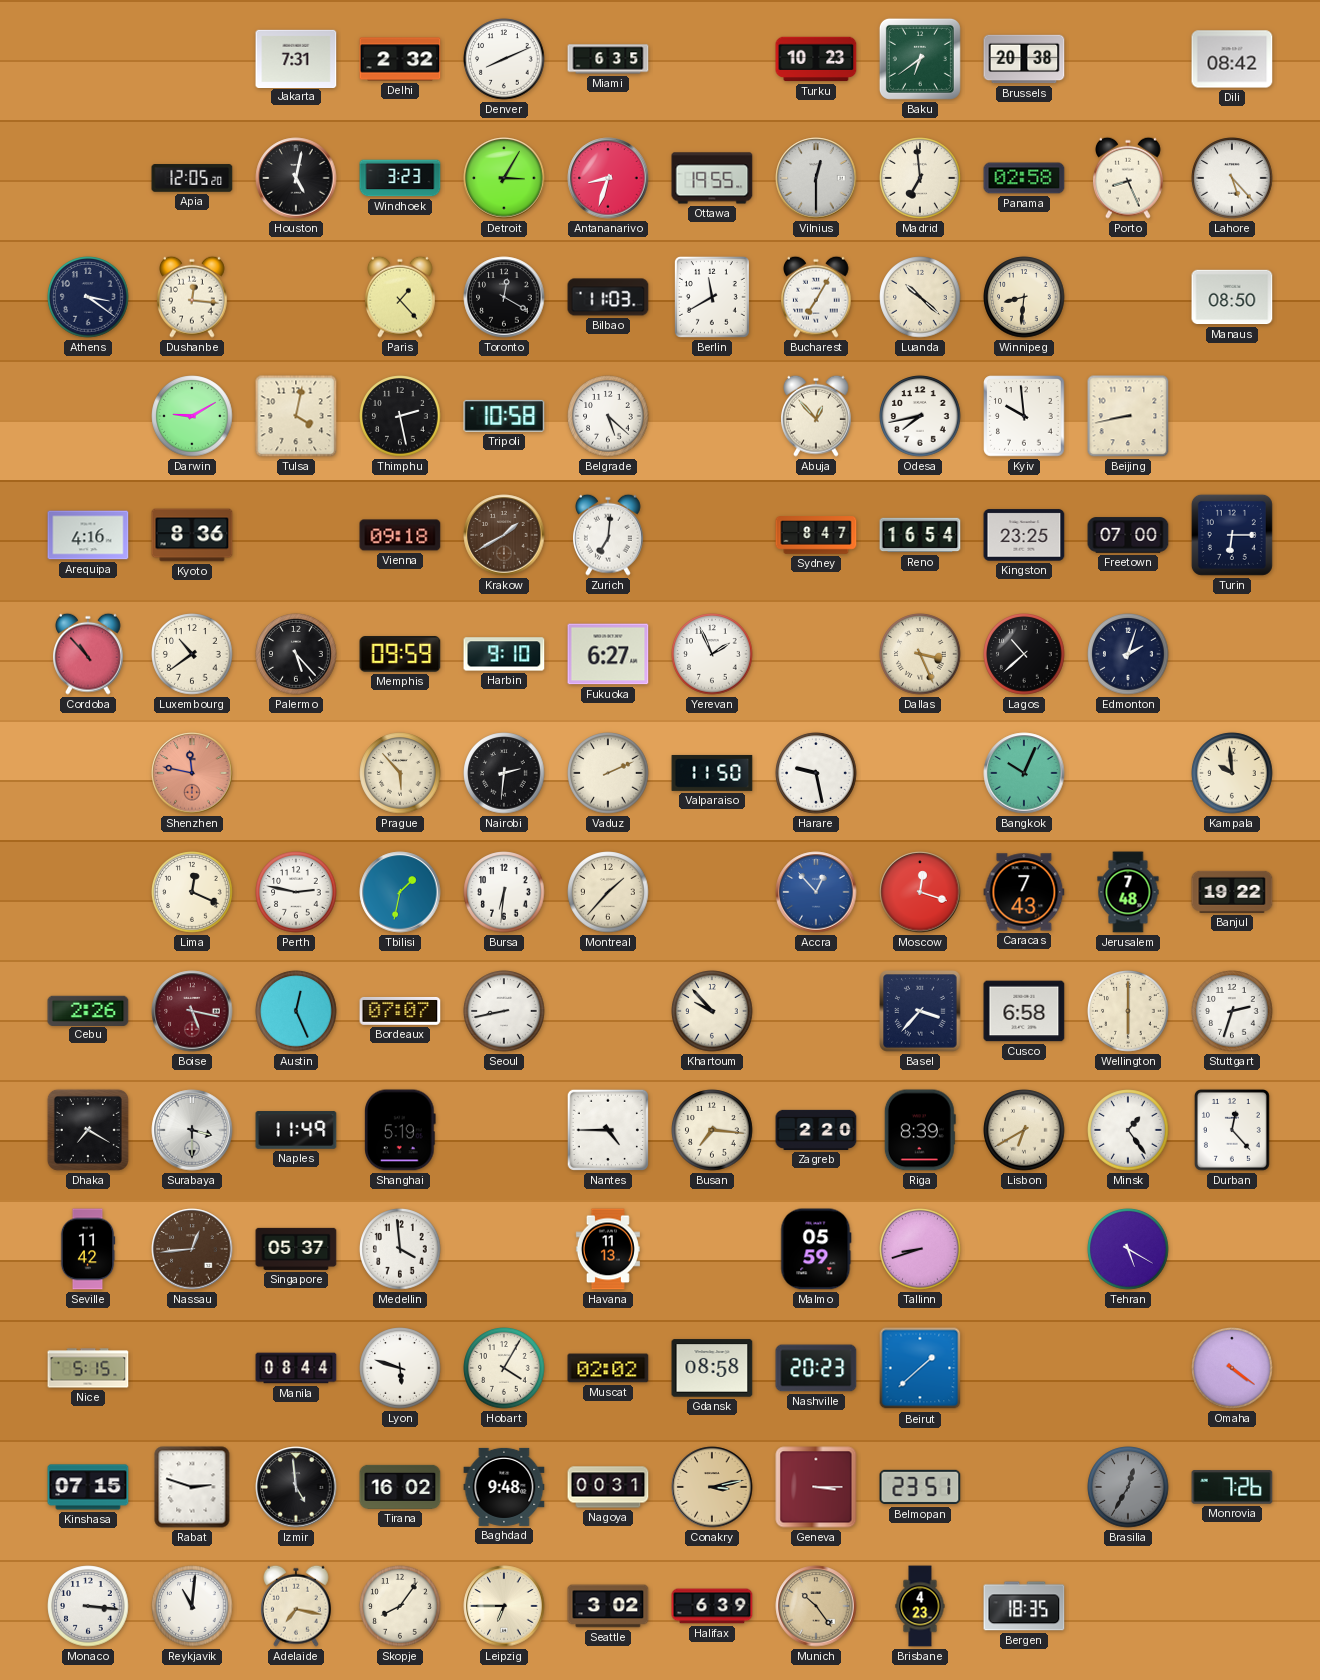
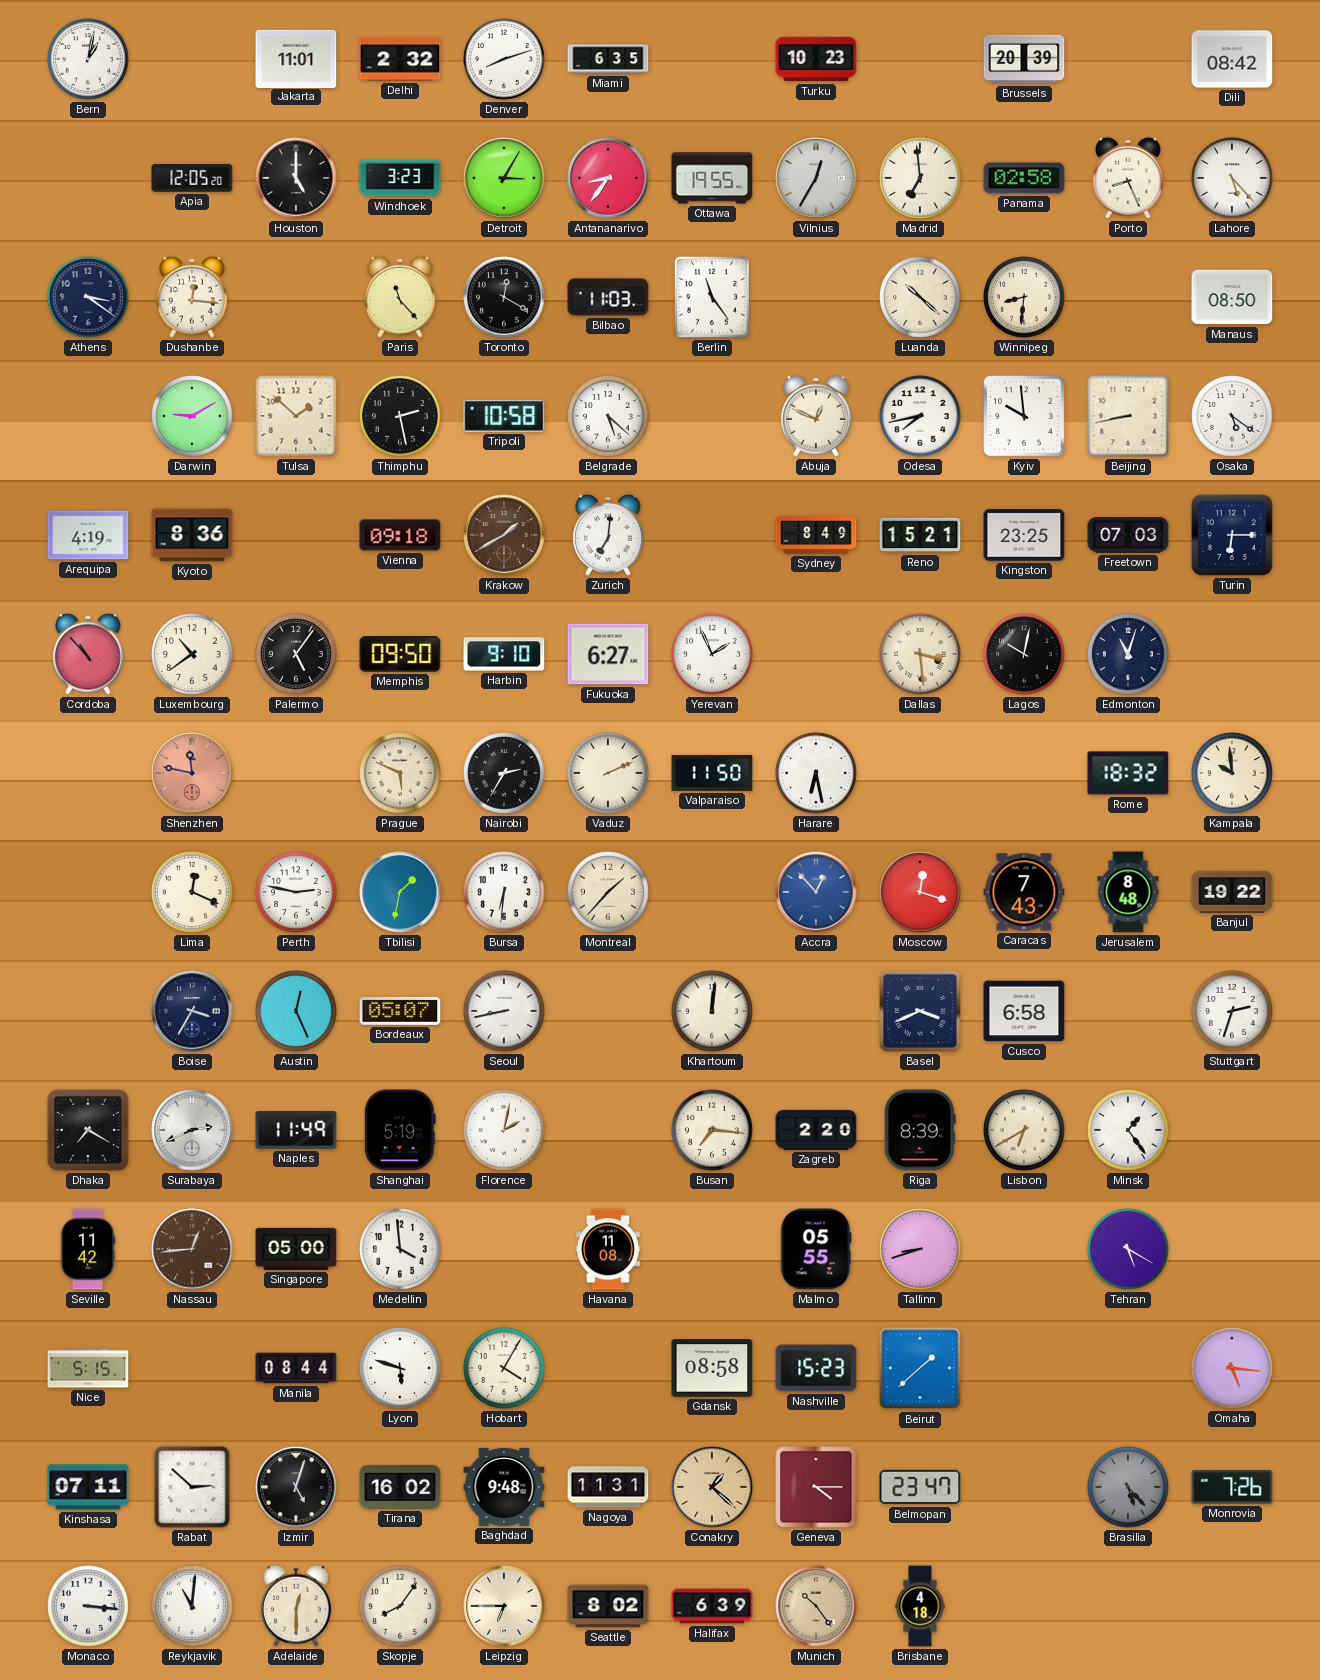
Bern: none -> 1:02 (88, 59)
Jakarta: 7:31 -> 11:01 (296, 58)
Denver: 8:11 -> 8:12 (504, 59)
Baku: 6:39 -> none (920, 59)
Brussels: 20:38 -> 20:39 (1024, 59)
Houston: 5:02 -> 5:00 (296, 178)
Antananarivo: 8:33 -> 8:36 (608, 178)
Vilnius: 12:30 -> 12:35 (816, 178)
Paris: 1:23 -> 11:23 (401, 297)
Berlin: 11:40 -> 11:24 (712, 297)
Bucharest: 7:05 -> none (817, 297)
Tulsa: 4:02 -> 1:52 (296, 416)
Abuja: 12:53 -> 12:49 (817, 416)
Osaka: none -> 5:21 (1232, 416)
Arequipa: 4:16 -> 4:19 (88, 535)
Sydney: 8:47 -> 8:49 (816, 535)
Reno: 16:54 -> 15:21 (920, 535)
Freetown: 07:00 -> 07:03 (1128, 535)
Palermo: 5:23 -> 5:06 (296, 654)
Memphis: 09:59 -> 09:50 (400, 654)
Dallas: 3:26 -> 3:29 (920, 654)
Lagos: 10:38 -> 10:02 (1024, 654)
Edmonton: 2:03 -> 11:03 (1128, 654)
Prague: 5:53 -> 5:49 (400, 773)
Nairobi: 2:31 -> 2:35 (504, 773)
Harare: 9:28 -> 6:28 (816, 773)
Bangkok: 10:04 -> none (1024, 773)
Rome: none -> 18:32 (1128, 773)
Jerusalem: 7:48 -> 8:48 (1128, 892)
Cebu: 2:26 -> none (88, 1010)
Boise: 5:17 -> 3:35 (192, 1011)
Boise dial: burgundy -> navy (192, 1011)
Bordeaux: 07:07 -> 05:07 (400, 1011)
Khartoum: 9:53 -> 12:01 (712, 1011)
Basel: 3:37 -> 3:41 (920, 1011)
Wellington: 6:00 -> none (1128, 1011)
Surabaya: 3:30 -> 2:41 (192, 1130)
Florence: none -> 2:02 (504, 1130)
Nantes: 4:45 -> none (608, 1130)
Durban: 12:23 -> none (1232, 1130)
Singapore: 05:37 -> 05:00 (296, 1249)
Havana: 11:13 -> 11:08 (608, 1249)
Malmo: 05:59 -> 05:55 (816, 1249)
Muscat: 02:02 -> none (608, 1368)
Nashville: 20:23 -> 15:23 (816, 1368)
Omaha: 4:21 -> 5:16 (1232, 1368)
Kinshasa: 07:15 -> 07:11 (88, 1487)
Rabat: 2:48 -> 2:52 (192, 1487)
Izmir: 4:59 -> 5:03 (296, 1487)
Nagoya: 00:31 -> 11:31 (608, 1487)
Conakry: 3:13 -> 1:22 (712, 1487)
Geneva: 3:15 -> 4:15 (816, 1487)
Belmopan: 23:51 -> 23:47 (920, 1487)
Brasilia: 12:35 -> 5:23 (1128, 1487)
Adelaide: 7:17 -> 12:30 (297, 1606)
Seattle: 3:02 -> 8:02 (608, 1606)
Brisbane: 4:23 -> 4:18 (920, 1606)
Bergen: 18:35 -> none (1024, 1606)
